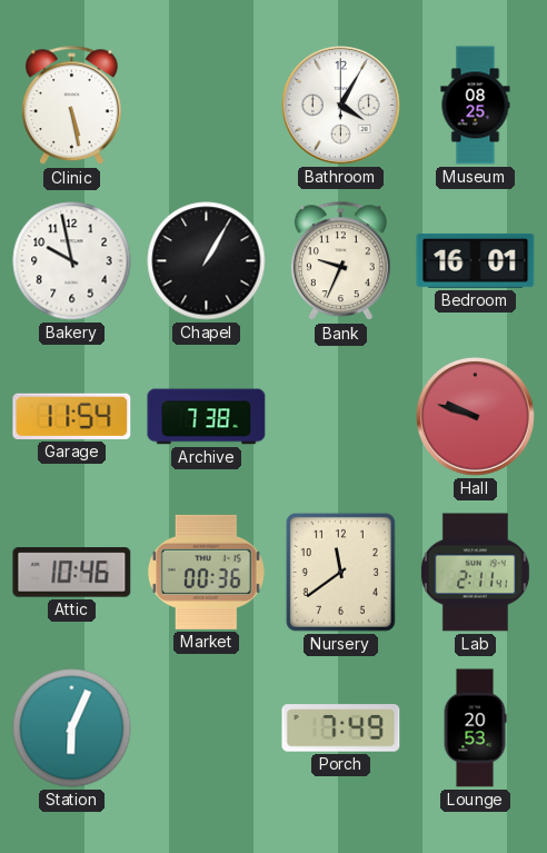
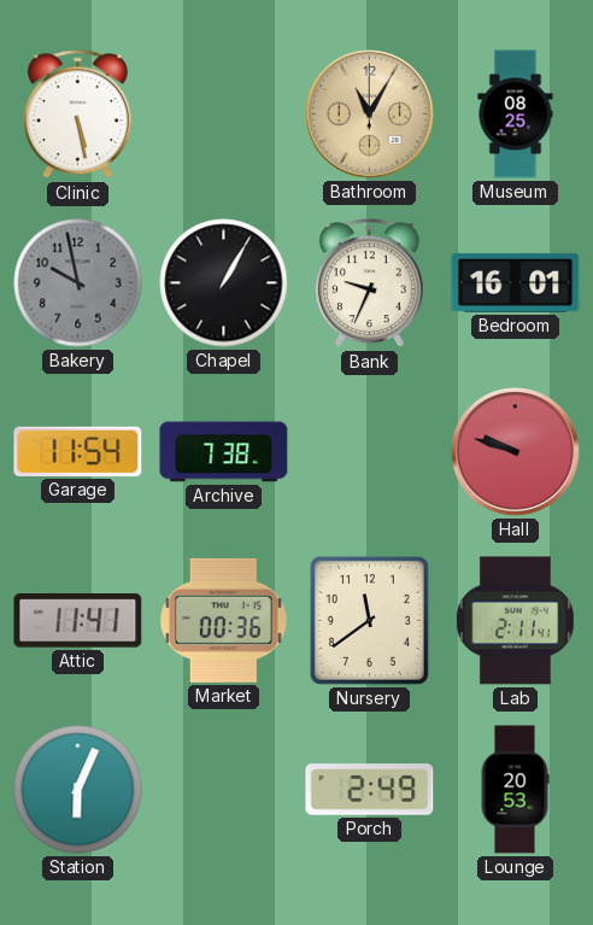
Bathroom: 4:05 -> 11:05 (370, 115)
Bathroom dial: white -> champagne (370, 115)
Bakery dial: white -> grey (78, 283)
Attic: 10:46 -> 11:41 (78, 621)
Porch: 7:49 -> 2:49 (370, 790)
